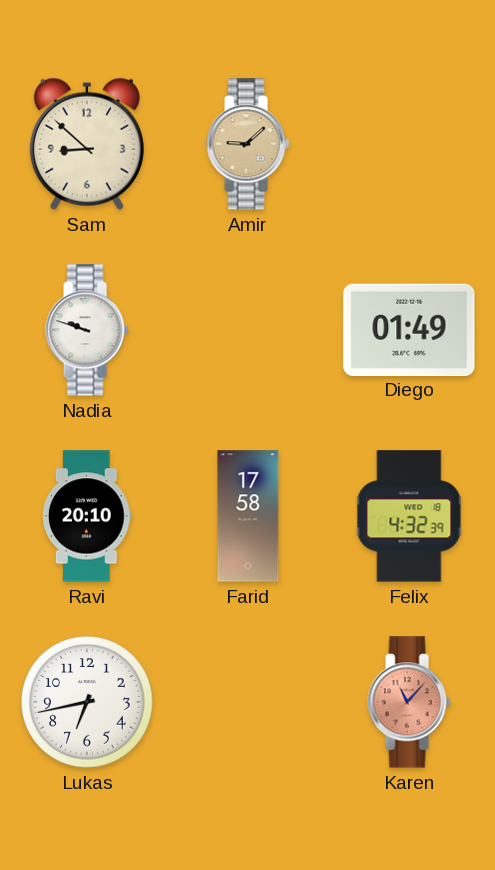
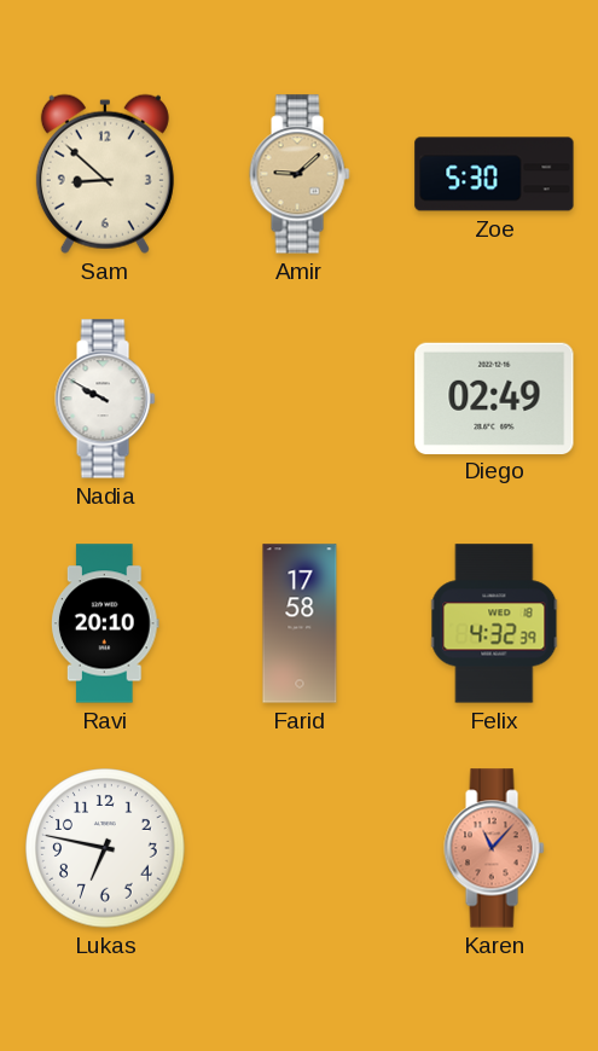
Zoe: none -> 5:30 (494, 174)
Nadia: 9:48 -> 9:50 (105, 399)
Diego: 01:49 -> 02:49 (494, 397)
Lukas: 6:43 -> 6:47 (105, 848)
